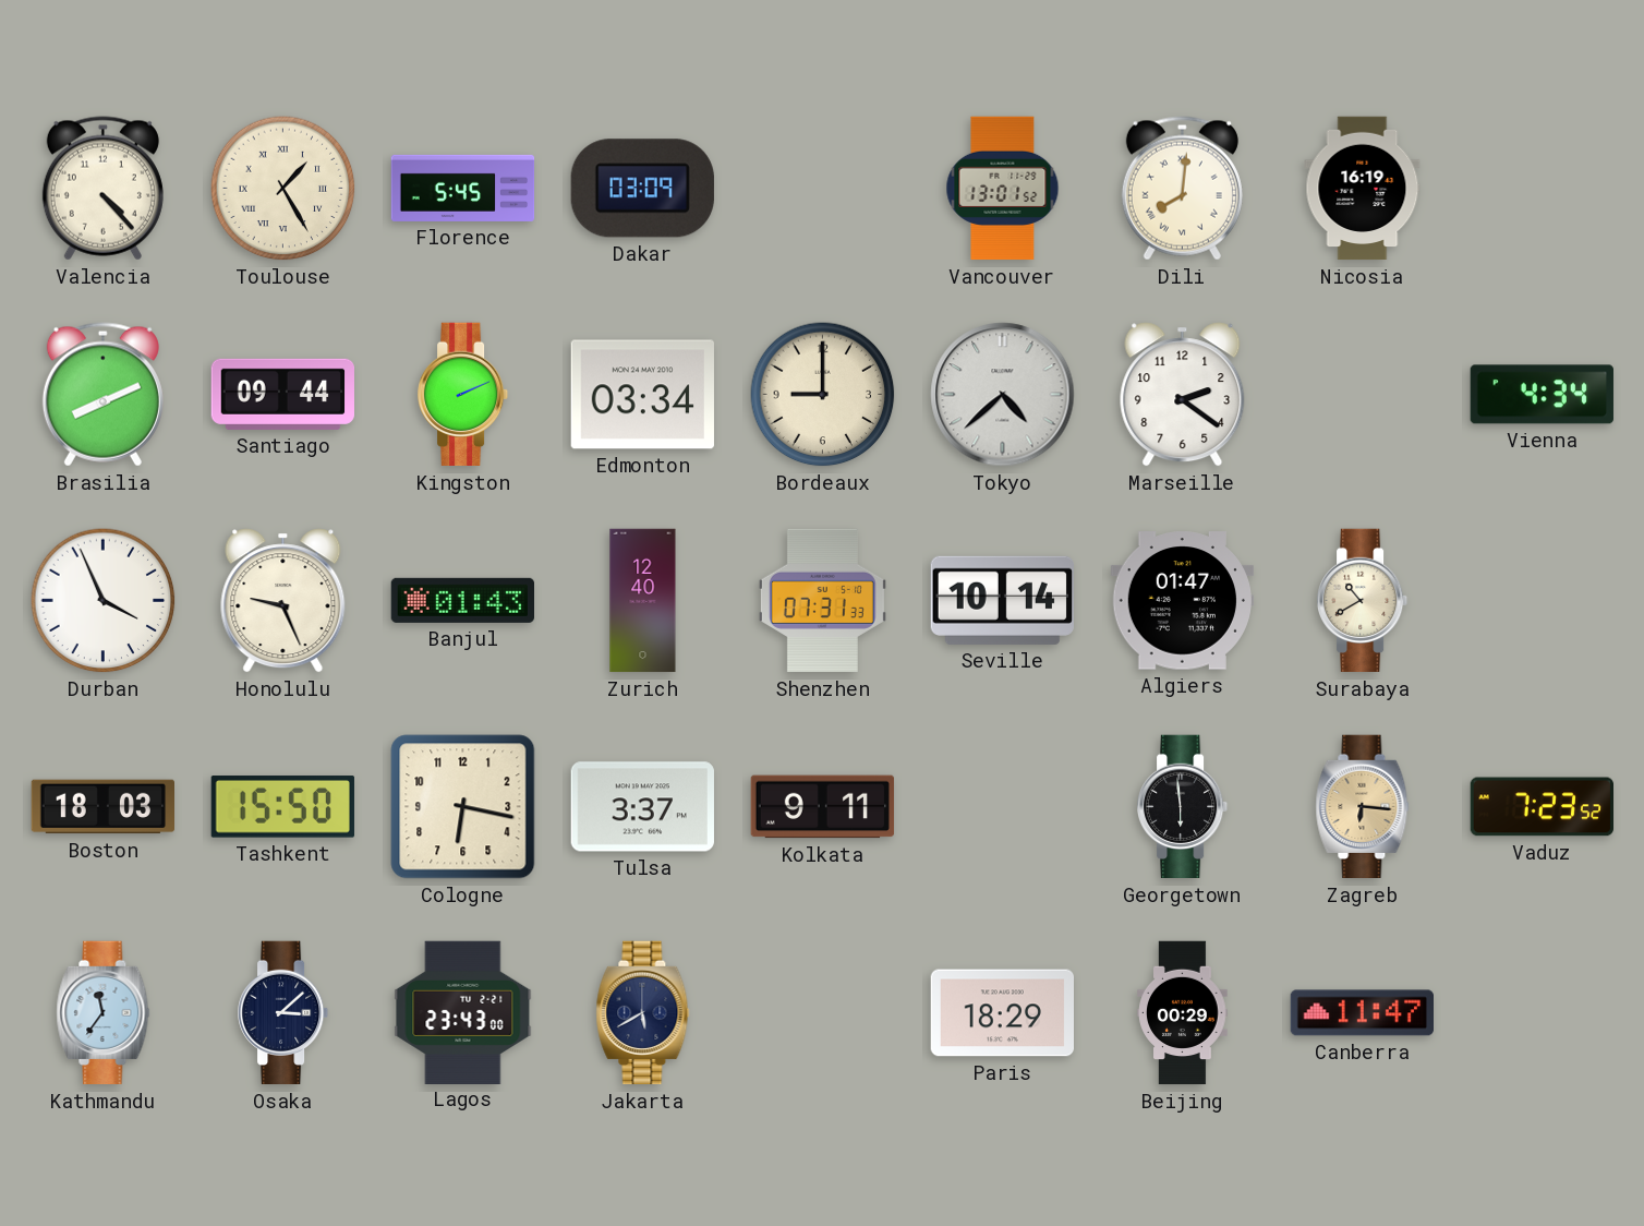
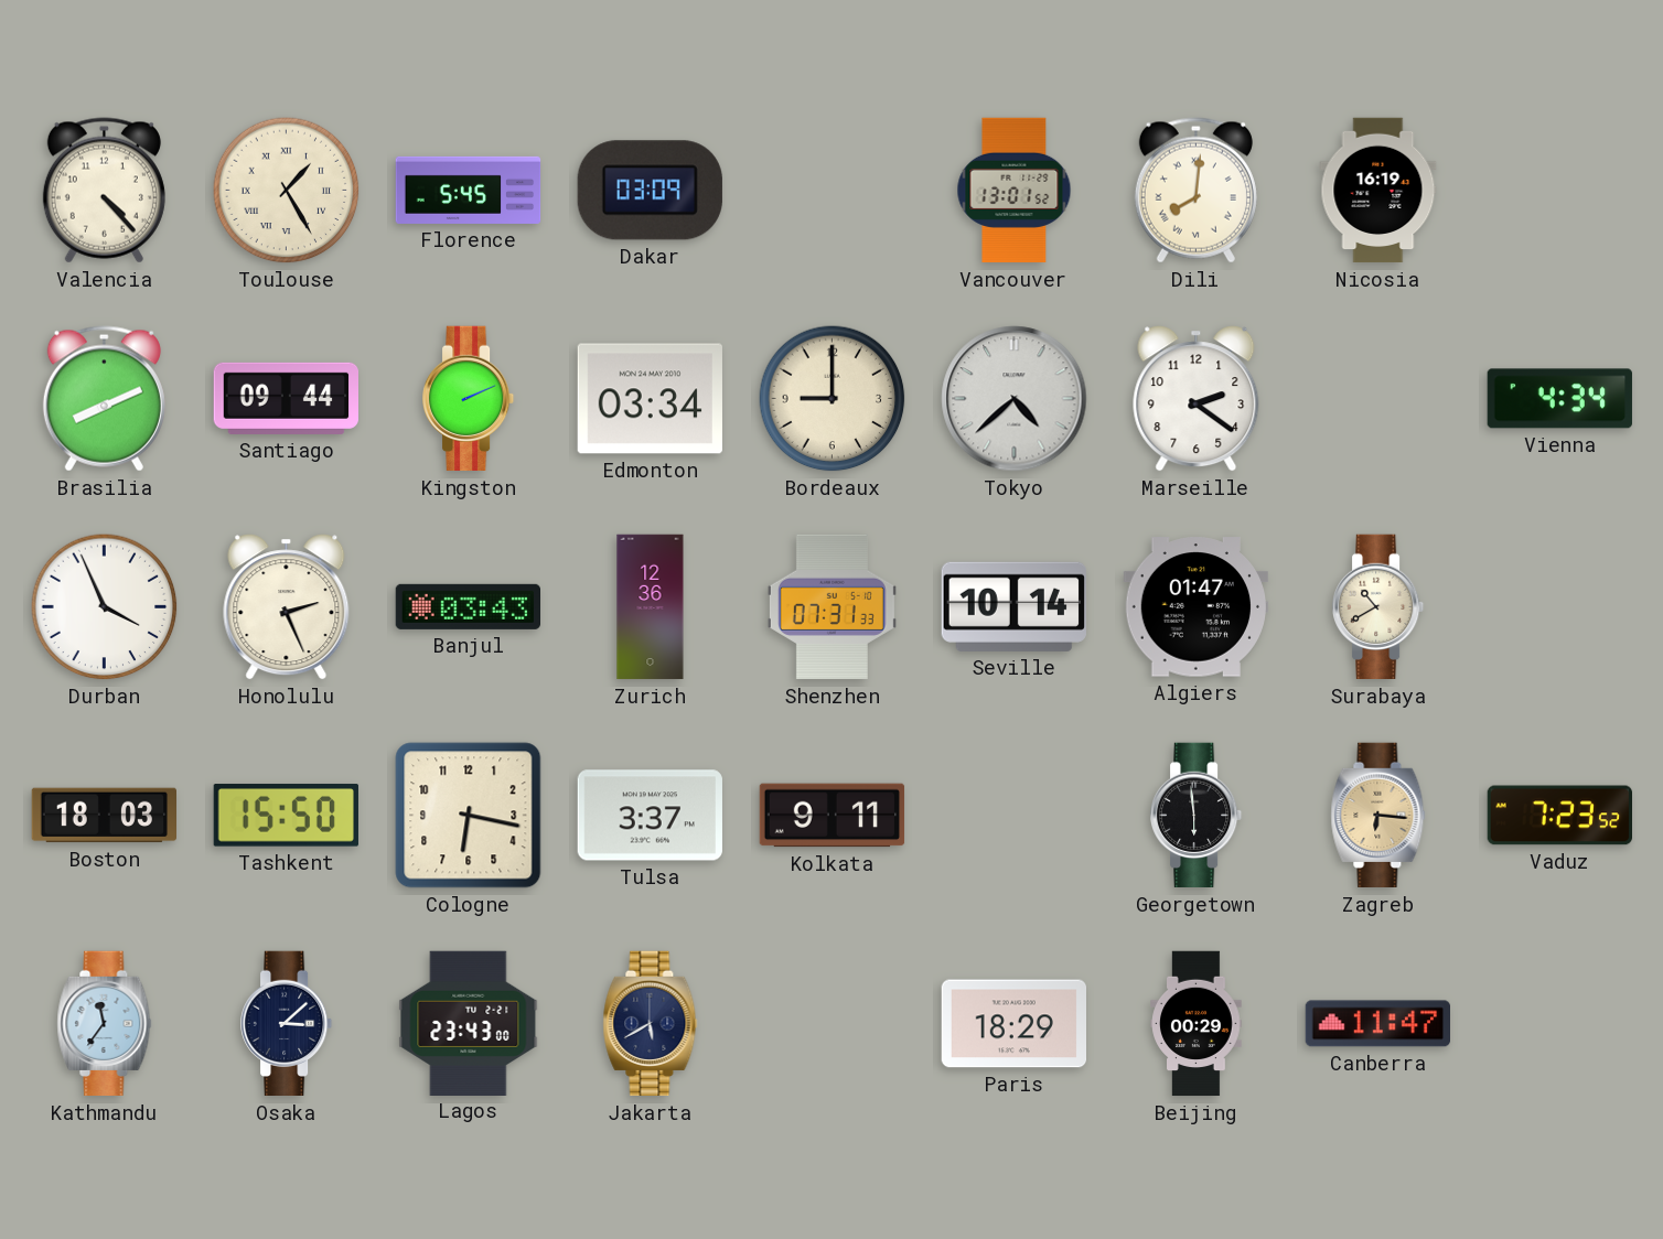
Honolulu: 9:26 -> 2:26 (287, 607)
Banjul: 01:43 -> 03:43 (468, 606)
Zurich: 12:40 -> 12:36 (651, 607)
